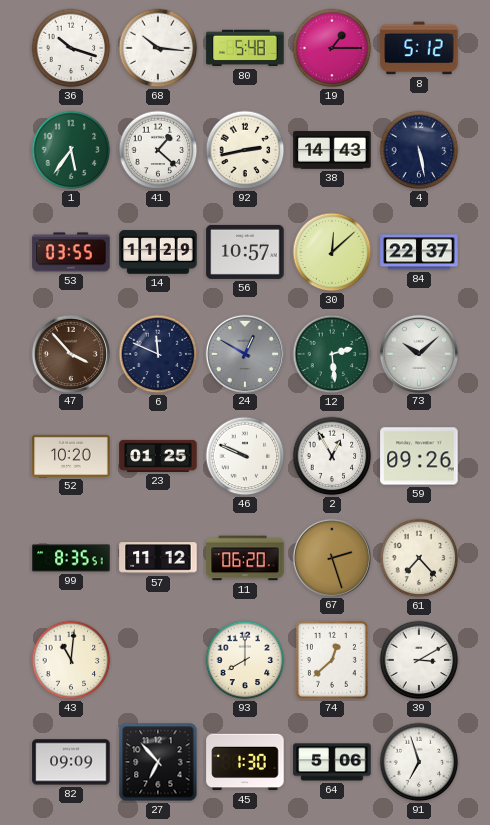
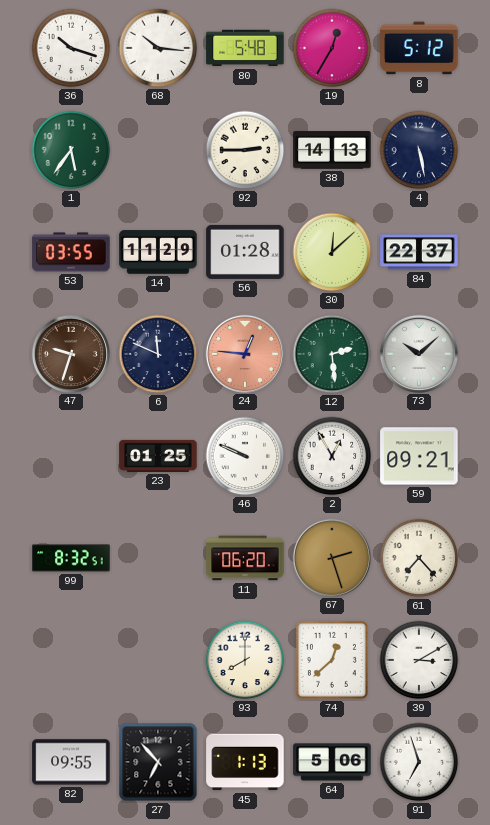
19: 1:15 -> 12:35 (332, 48)
41: 1:22 -> none (158, 150)
92: 2:43 -> 2:45 (245, 150)
38: 14:43 -> 14:13 (332, 150)
56: 10:57 -> 01:28 (245, 252)
47: 3:53 -> 9:33 (70, 353)
24: 12:50 -> 12:46 (244, 353)
24 dial: grey -> salmon (244, 353)
52: 10:20 -> none (71, 456)
59: 09:26 -> 09:21 (419, 456)
99: 8:35 -> 8:32 (71, 558)
57: 11:12 -> none (158, 558)
43: 11:01 -> none (71, 660)
82: 09:09 -> 09:55 (71, 762)
45: 1:30 -> 1:13 (245, 762)
